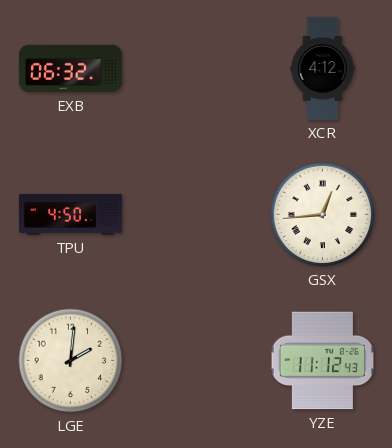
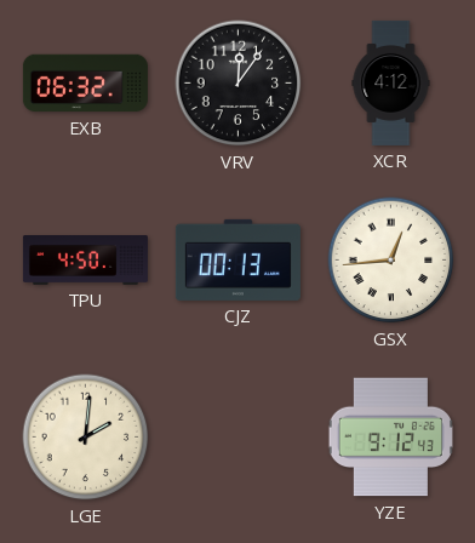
VRV: none -> 12:06 (239, 84)
CJZ: none -> 00:13 (237, 259)
YZE: 11:12 -> 9:12 (390, 438)
